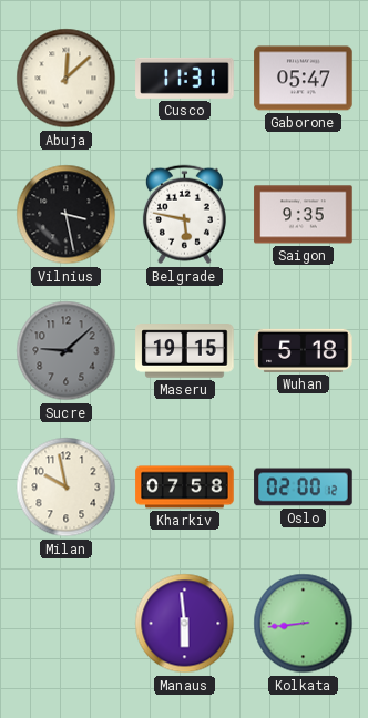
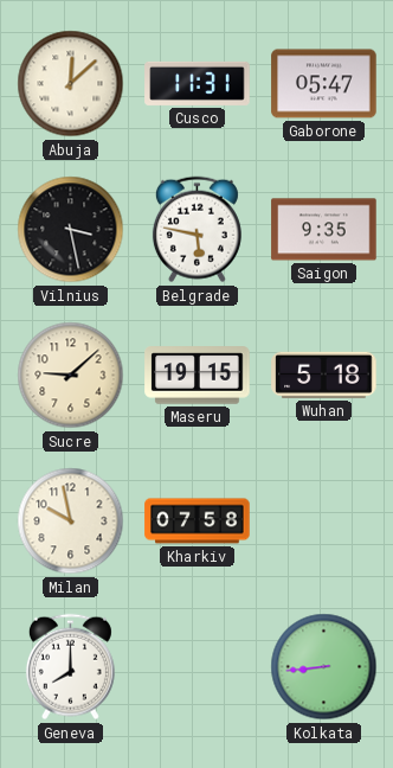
Sucre dial: grey -> cream (71, 376)
Oslo: 02:00 -> none (304, 488)
Geneva: none -> 8:00 (70, 667)
Manaus: 5:59 -> none (185, 624)
